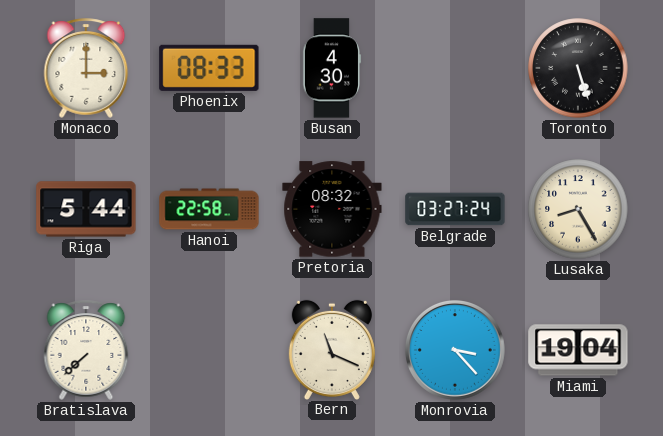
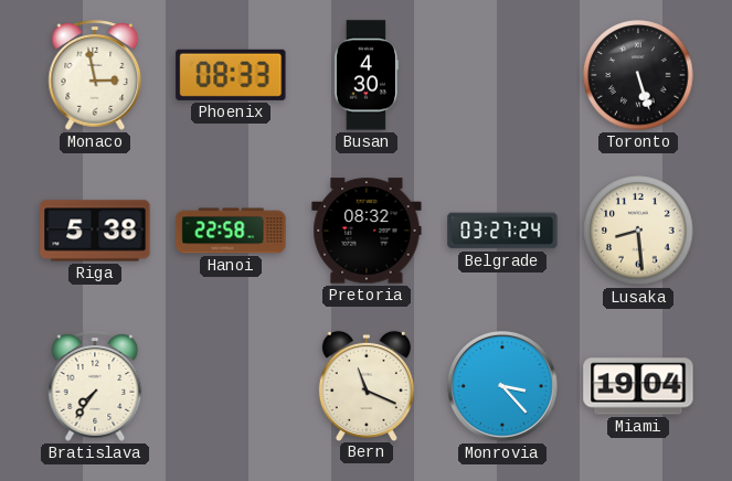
Monaco: 3:00 -> 2:58 (95, 75)
Riga: 5:44 -> 5:38 (95, 231)
Lusaka: 8:25 -> 8:29 (638, 231)
Bratislava: 7:38 -> 7:36 (95, 386)
